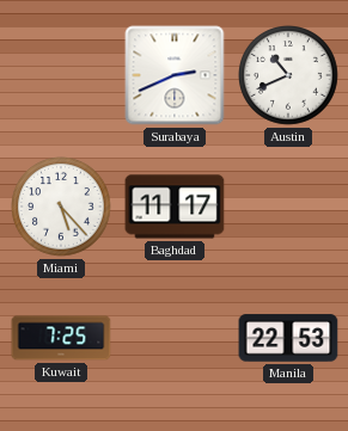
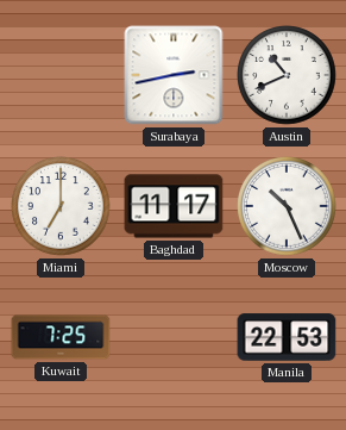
Surabaya: 2:41 -> 2:43 (174, 75)
Miami: 5:23 -> 7:00 (62, 207)
Moscow: none -> 10:26 (288, 207)
